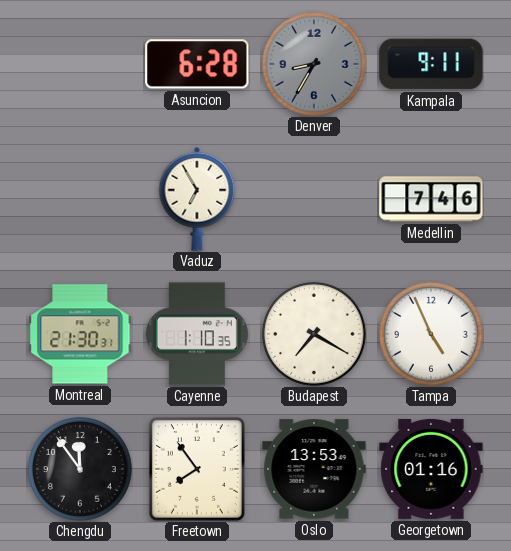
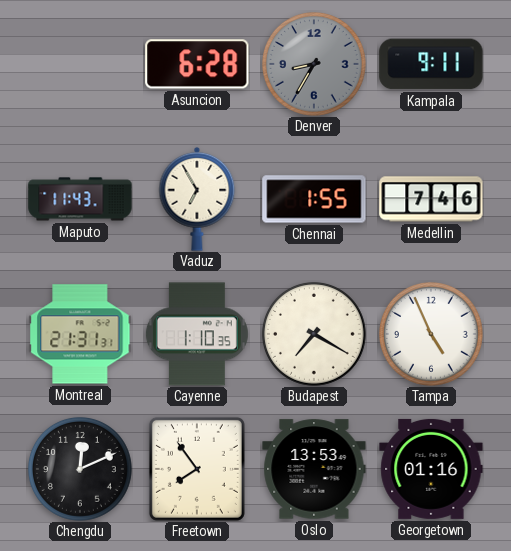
Maputo: none -> 11:43 (80, 199)
Chennai: none -> 1:55 (314, 199)
Montreal: 21:30 -> 21:31 (80, 334)
Chengdu: 11:54 -> 12:11 (80, 469)
